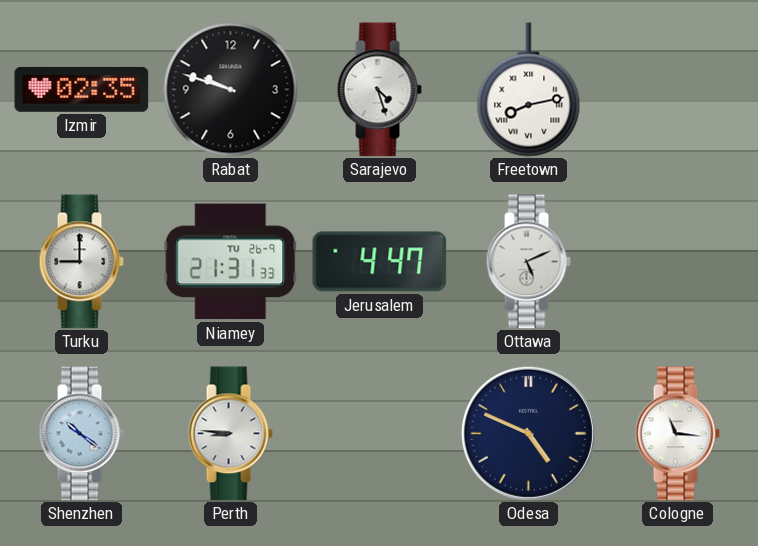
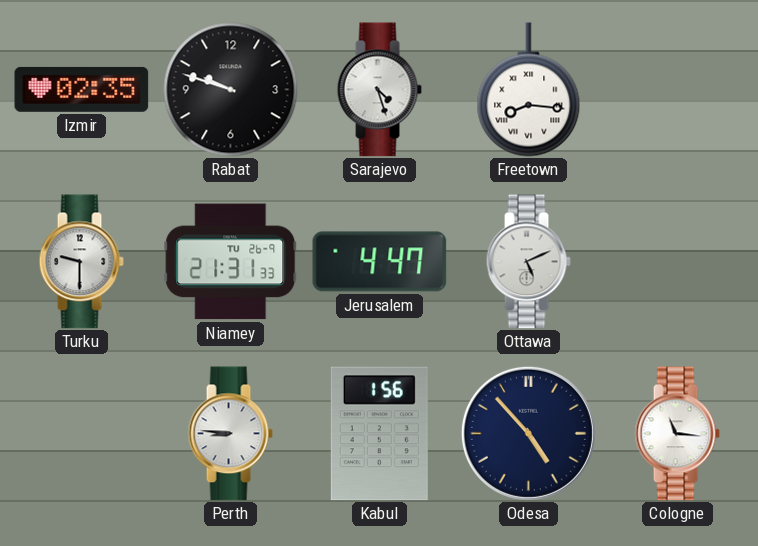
Freetown: 8:13 -> 8:16 (529, 90)
Turku: 9:00 -> 9:30 (81, 262)
Shenzhen: 10:21 -> none (81, 434)
Kabul: none -> 1:56 (379, 434)
Odesa: 4:49 -> 4:53 (528, 433)
